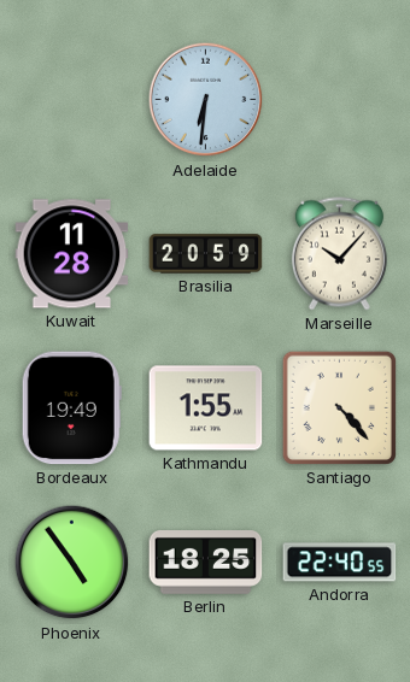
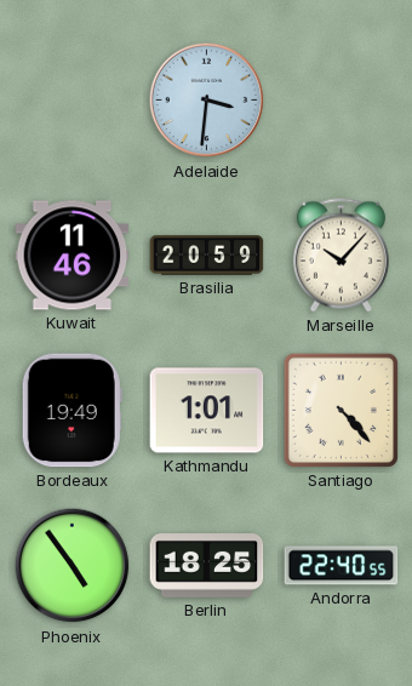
Adelaide: 6:31 -> 3:31 (207, 101)
Kuwait: 11:28 -> 11:46 (73, 256)
Kathmandu: 1:55 -> 1:01 (207, 411)
